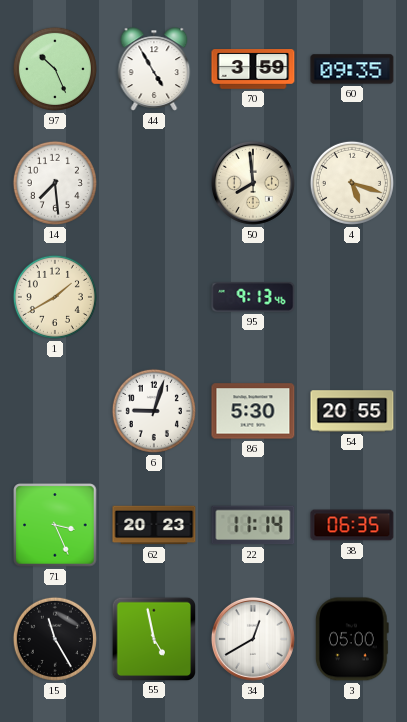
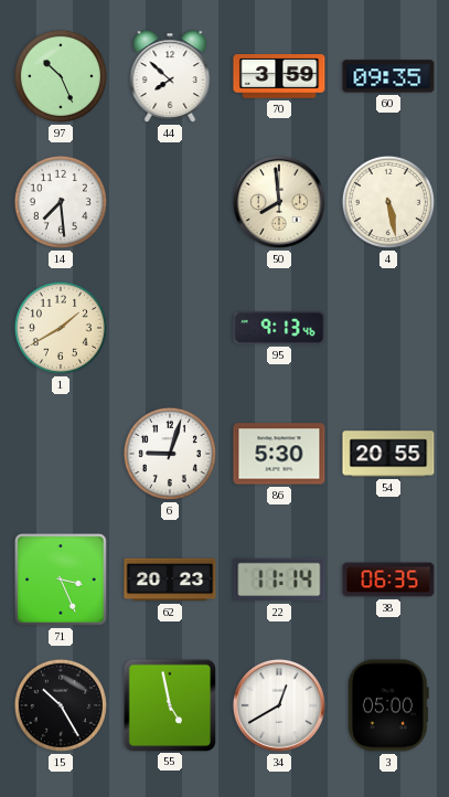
44: 4:55 -> 7:52 (170, 76)
4: 5:18 -> 5:28 (388, 202)
15: 11:25 -> 10:25 (61, 705)
